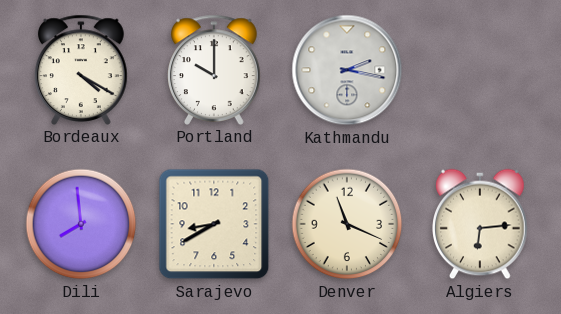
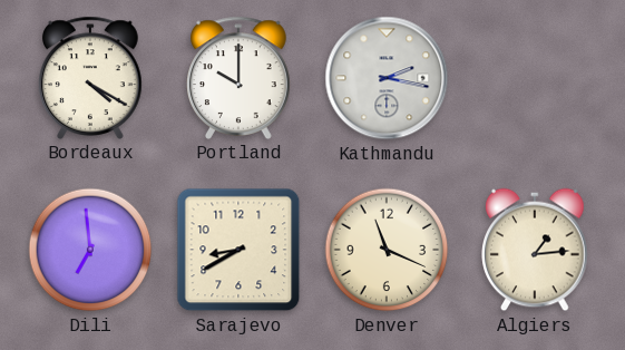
Dili: 7:59 -> 6:59 (90, 250)
Algiers: 6:14 -> 1:14 (535, 250)
